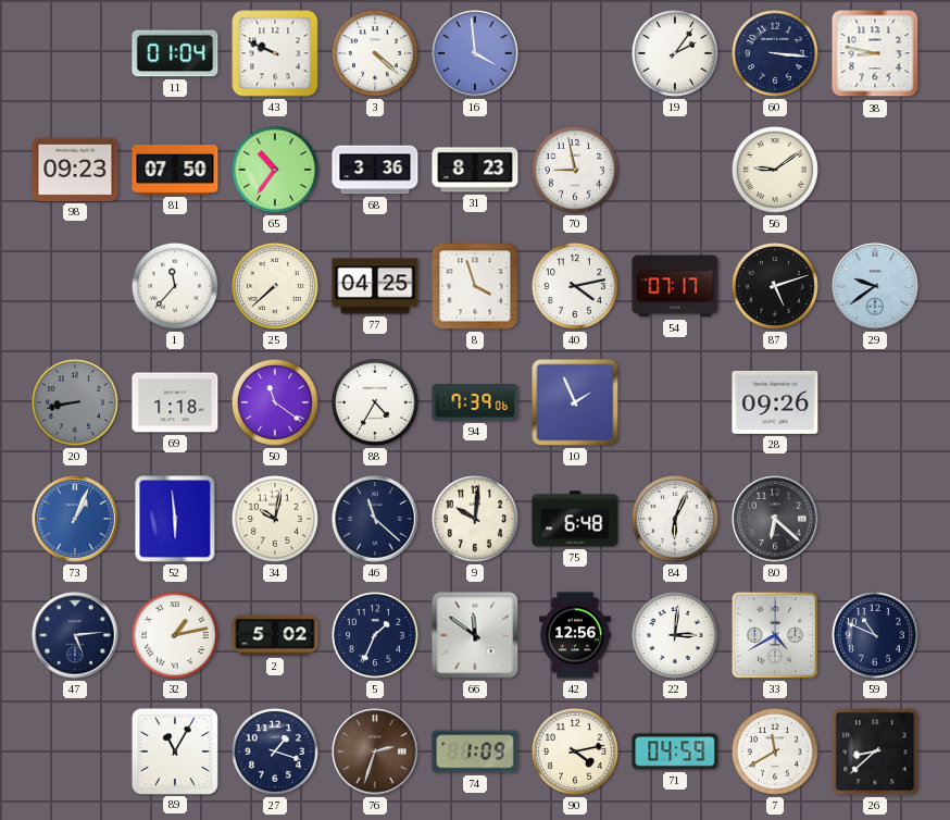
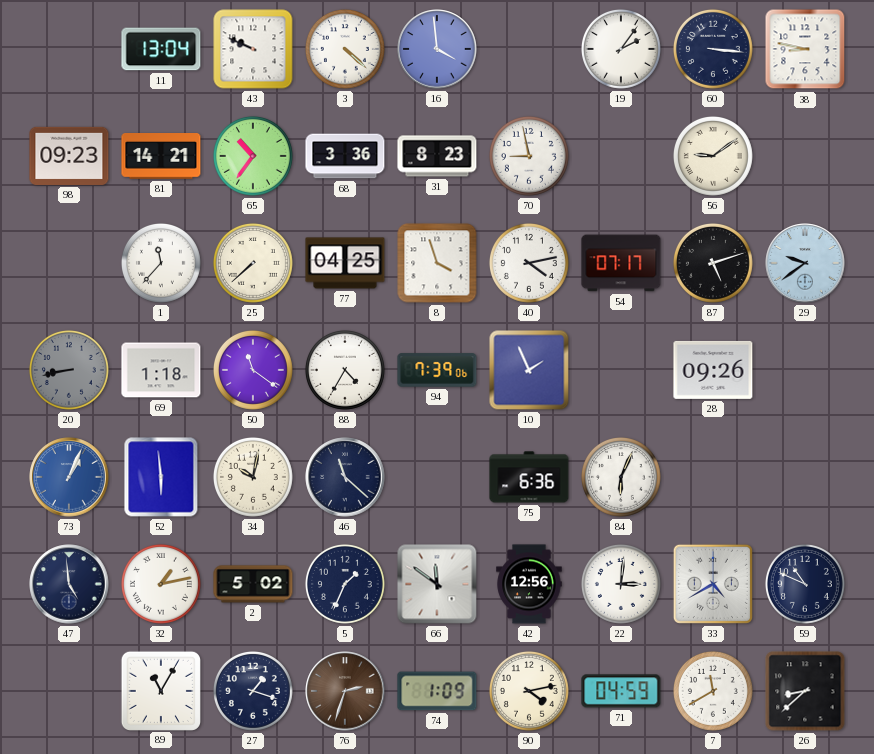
11: 01:04 -> 13:04 (161, 49)
81: 07:50 -> 14:21 (161, 157)
9: 10:01 -> none (475, 519)
75: 6:48 -> 6:36 (529, 477)
80: 6:22 -> none (775, 519)
47: 5:14 -> 4:59 (69, 584)
